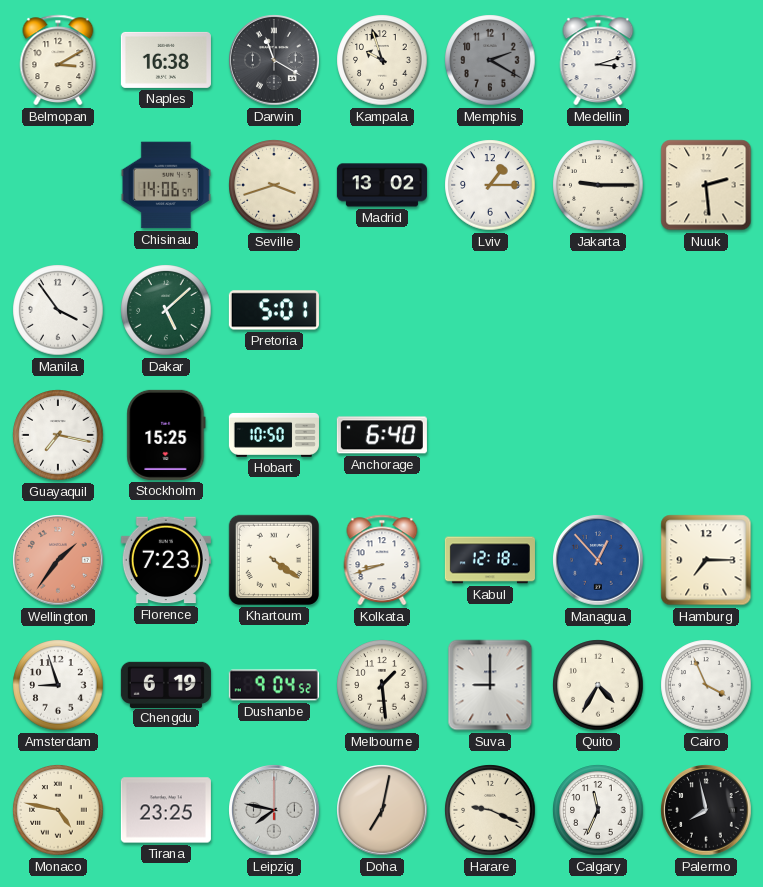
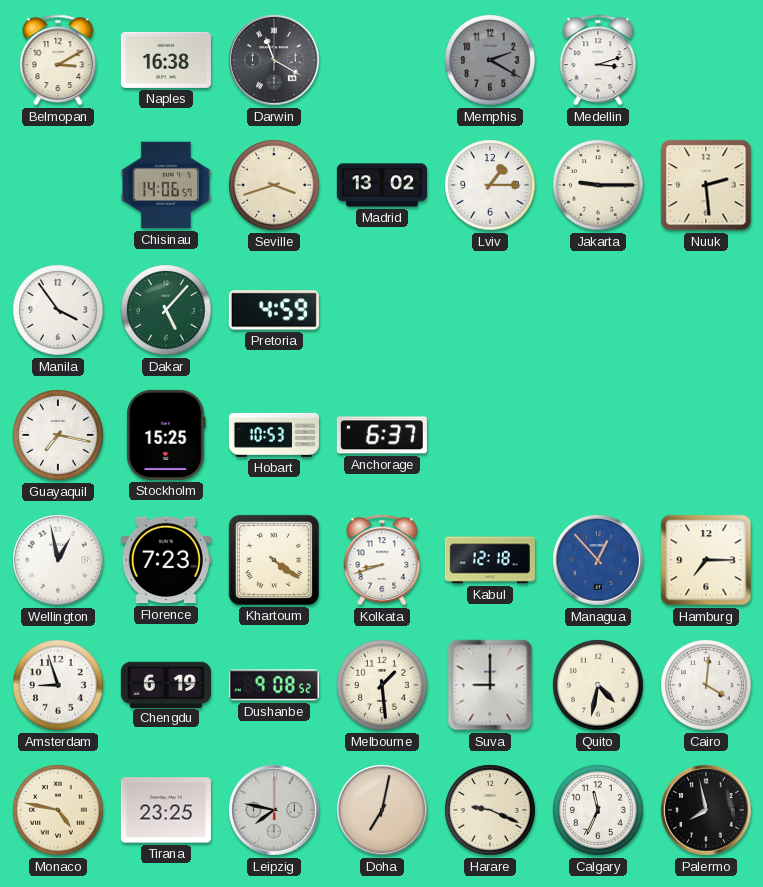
Kampala: 9:57 -> none (382, 60)
Dakar: 5:08 -> 5:07 (166, 310)
Pretoria: 5:01 -> 4:59 (274, 310)
Hobart: 10:50 -> 10:53 (274, 435)
Anchorage: 6:40 -> 6:37 (382, 435)
Wellington: 1:36 -> 12:58 (58, 560)
Wellington dial: salmon -> white (58, 560)
Dushanbe: 9:04 -> 9:08 (274, 685)
Quito: 4:35 -> 4:32 (598, 685)
Cairo: 3:56 -> 4:01 (706, 685)
